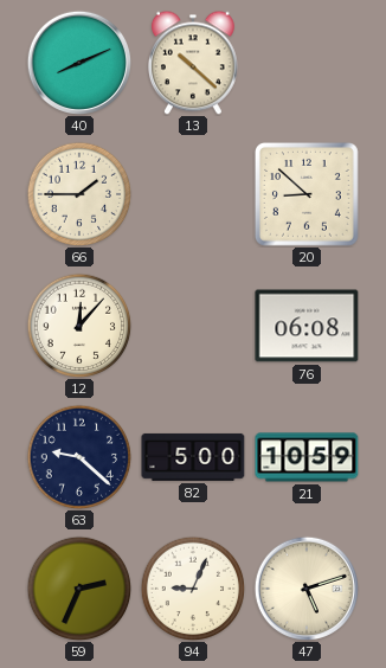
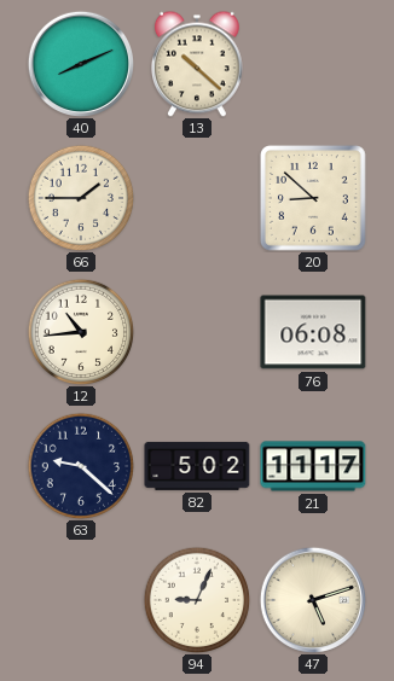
12: 12:07 -> 10:44 (81, 332)
82: 5:00 -> 5:02 (197, 466)
21: 10:59 -> 11:17 (313, 466)
59: 2:34 -> none (79, 589)
